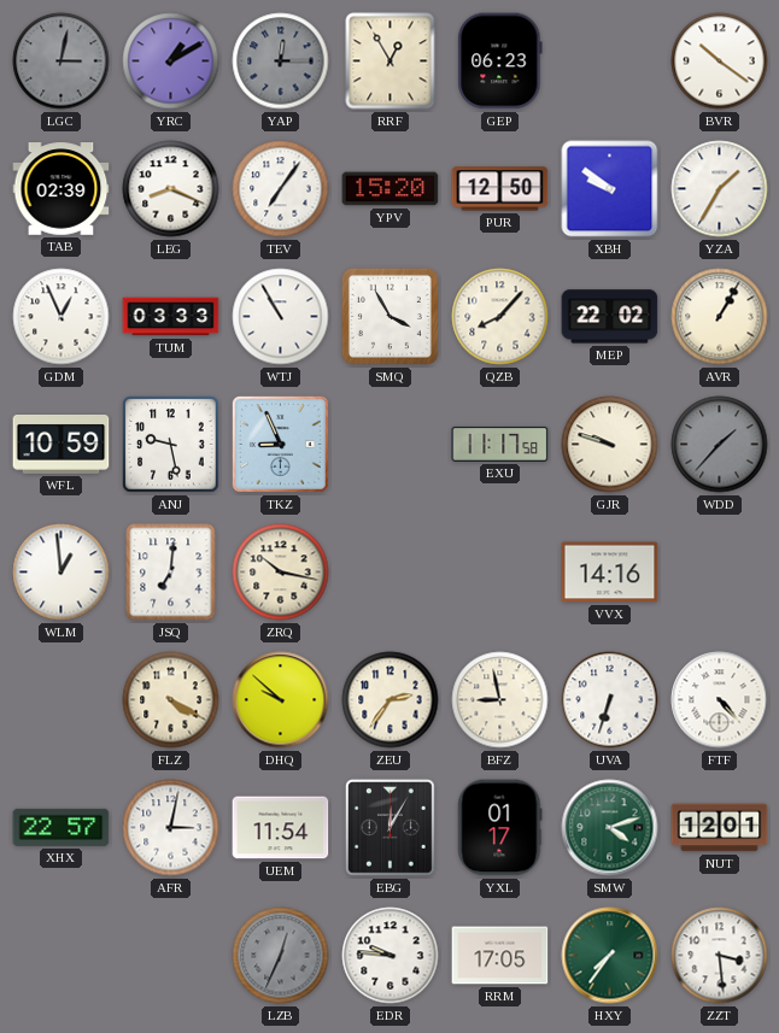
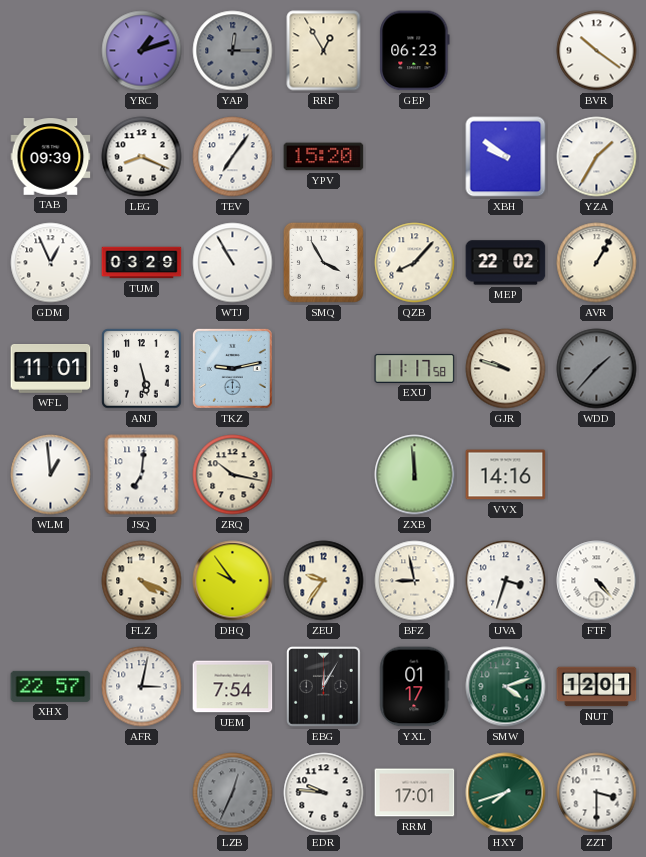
LGC: 3:02 -> none (61, 61)
YRC: 1:10 -> 1:12 (142, 51)
TAB: 02:39 -> 09:39 (51, 157)
PUR: 12:50 -> none (500, 189)
TUM: 03:33 -> 03:29 (142, 263)
WFL: 10:59 -> 11:01 (51, 369)
ANJ: 9:28 -> 5:28 (142, 369)
TKZ: 8:56 -> 9:13 (232, 368)
ZXB: none -> 11:59 (415, 475)
FLZ: 4:20 -> 4:19 (142, 581)
DHQ: 9:52 -> 9:54 (233, 581)
ZEU: 2:36 -> 9:36 (324, 581)
UVA: 6:33 -> 3:33 (506, 581)
UEM: 11:54 -> 7:54 (233, 687)
RRM: 17:05 -> 17:01 (415, 793)
HXY: 7:36 -> 7:42 (506, 793)
ZZT: 3:29 -> 3:30 (597, 793)
